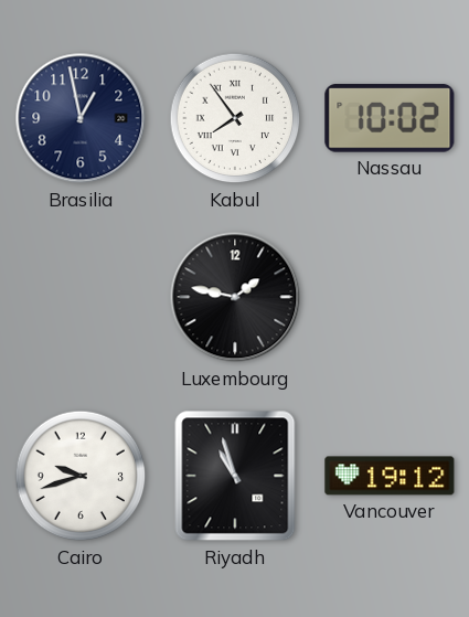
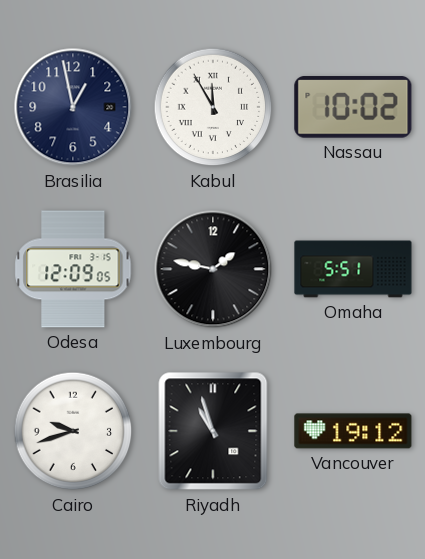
Kabul: 7:54 -> 11:55 (213, 107)
Odesa: none -> 12:09 (73, 269)
Omaha: none -> 5:51 (353, 269)
